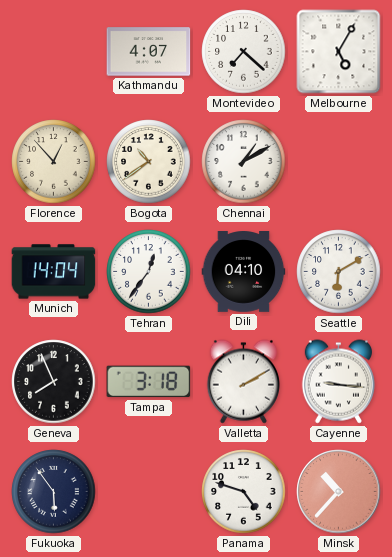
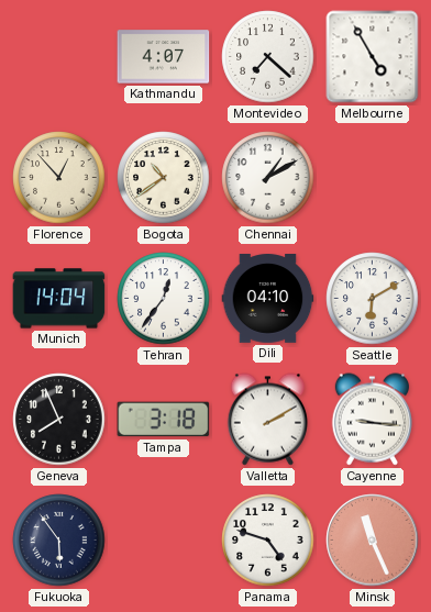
Melbourne: 5:05 -> 4:55 (373, 57)
Minsk: 10:37 -> 11:26 (373, 541)
